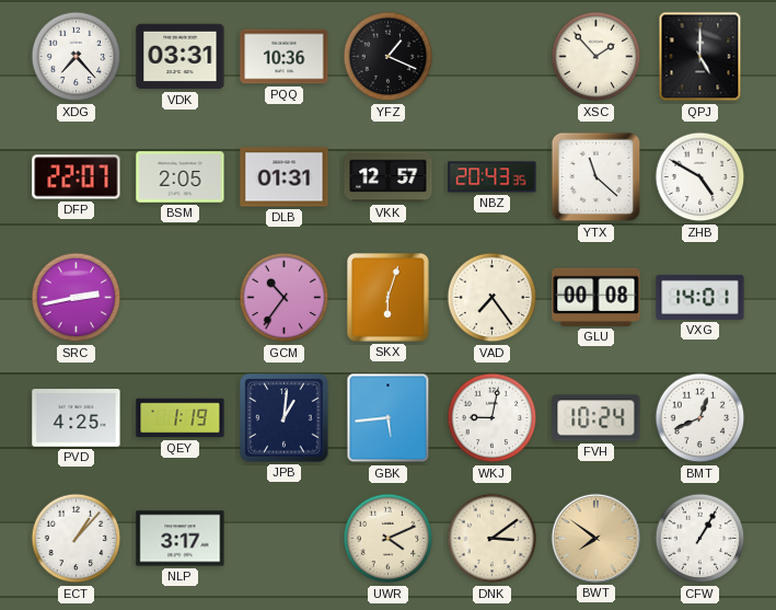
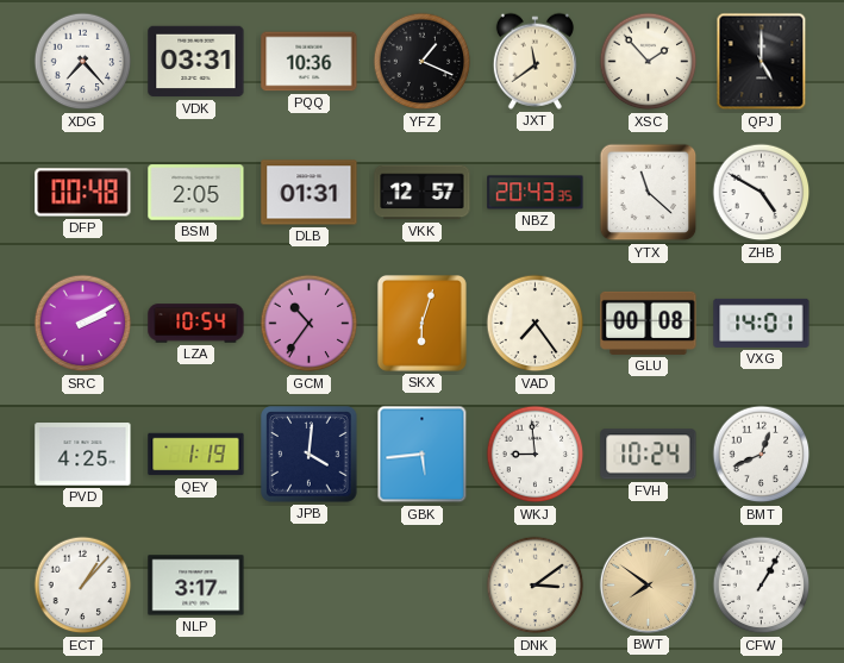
JXT: none -> 11:39 (534, 61)
DFP: 22:07 -> 00:48 (83, 193)
SRC: 2:43 -> 2:10 (83, 324)
LZA: none -> 10:54 (196, 324)
JPB: 1:01 -> 4:01 (310, 455)
WKJ: 9:02 -> 8:59 (536, 455)
UWR: 4:11 -> none (389, 539)
